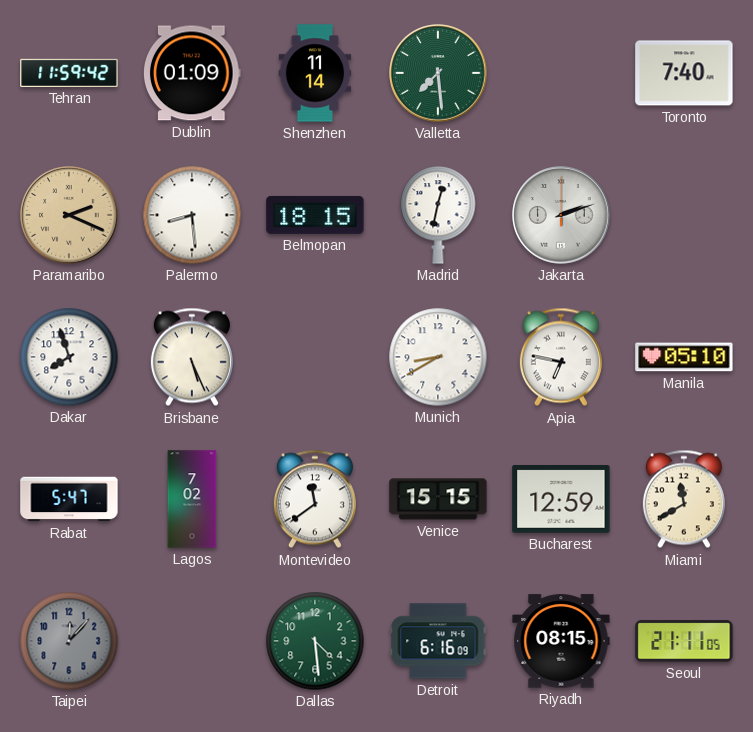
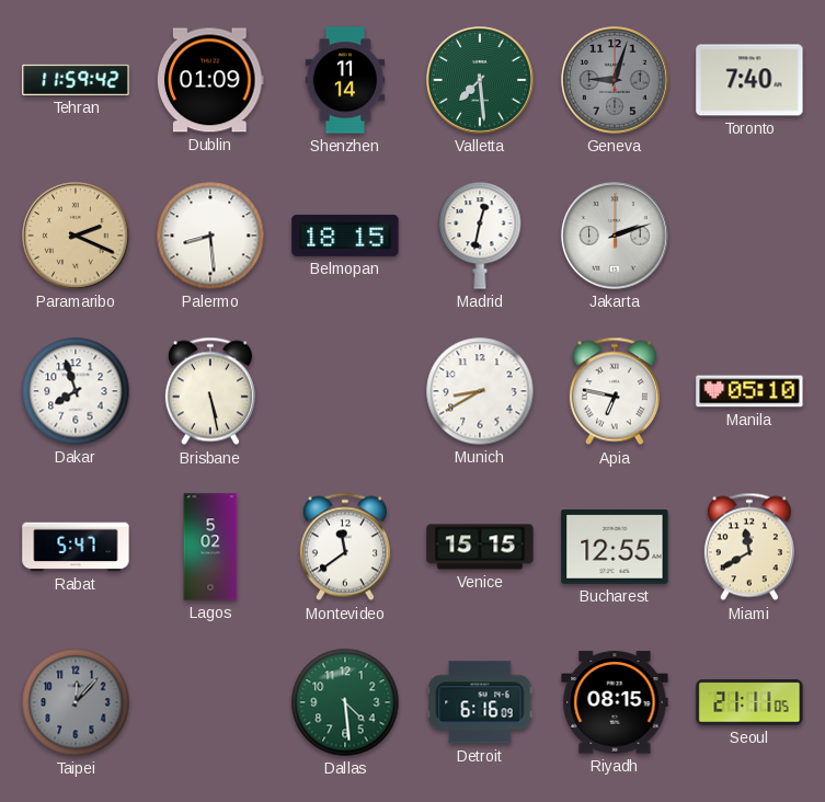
Geneva: none -> 9:03 (615, 80)
Brisbane: 5:26 -> 5:28 (210, 391)
Lagos: 7:02 -> 5:02 (210, 547)
Bucharest: 12:59 -> 12:55 (615, 548)
